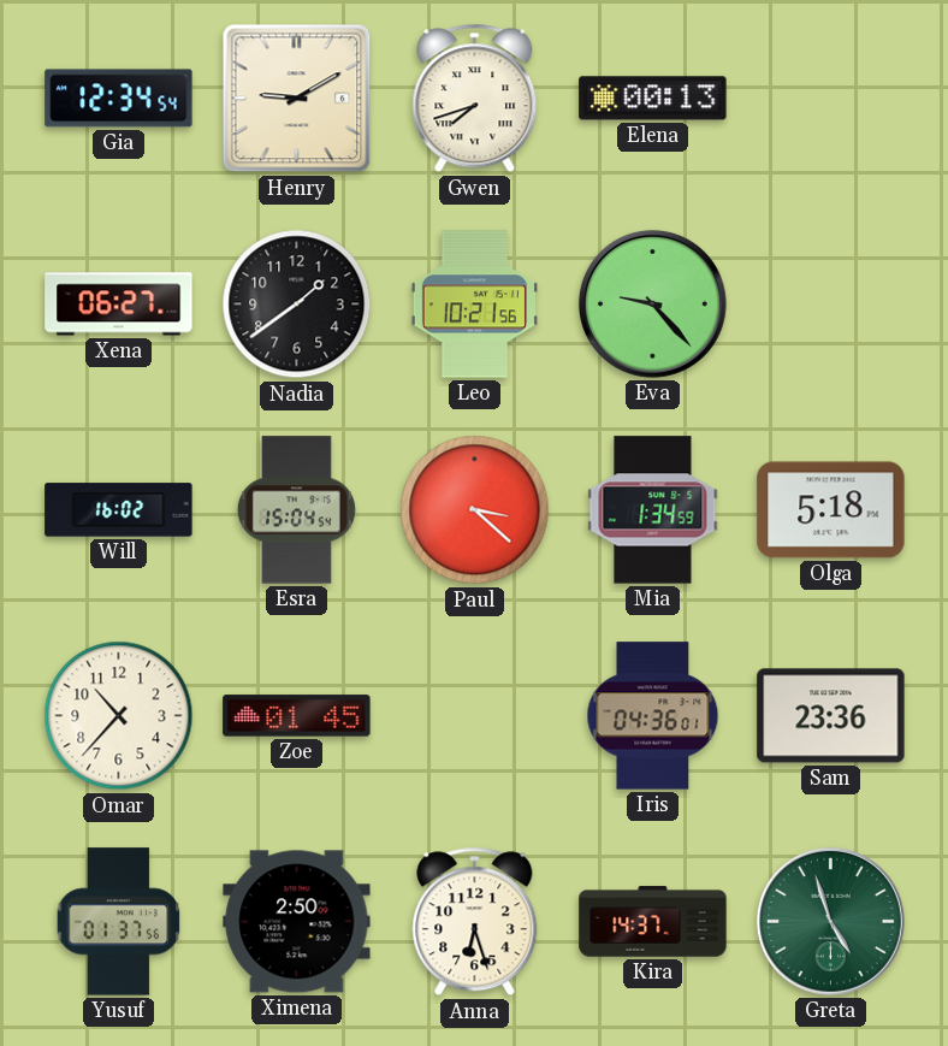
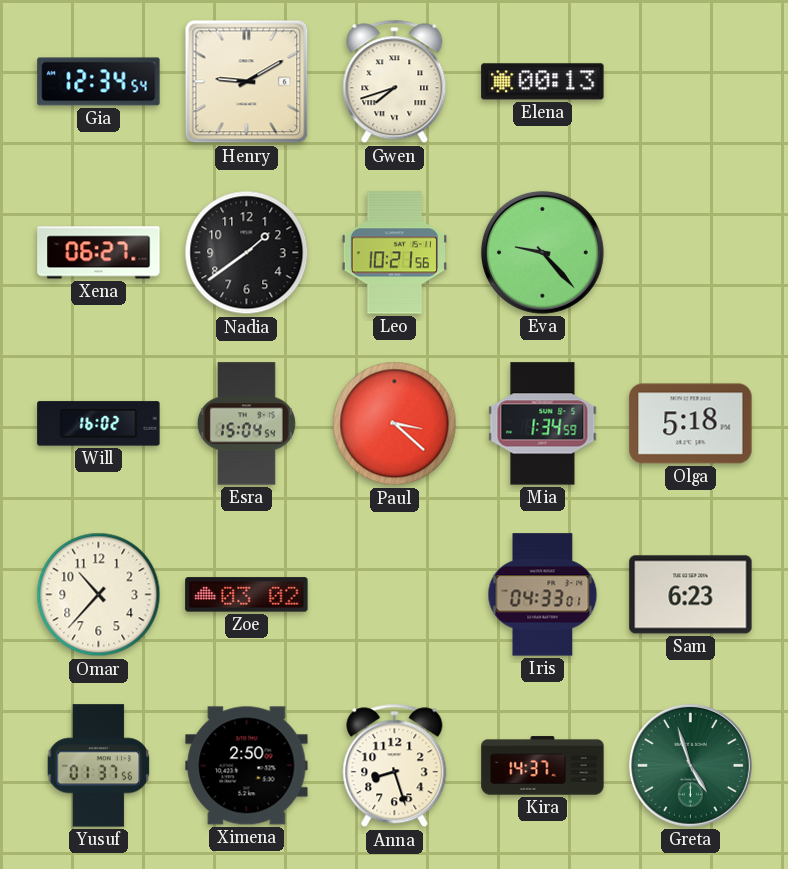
Zoe: 01:45 -> 03:02 (247, 595)
Iris: 04:36 -> 04:33 (543, 595)
Sam: 23:36 -> 6:23 (691, 595)
Anna: 6:27 -> 8:27 (395, 766)
